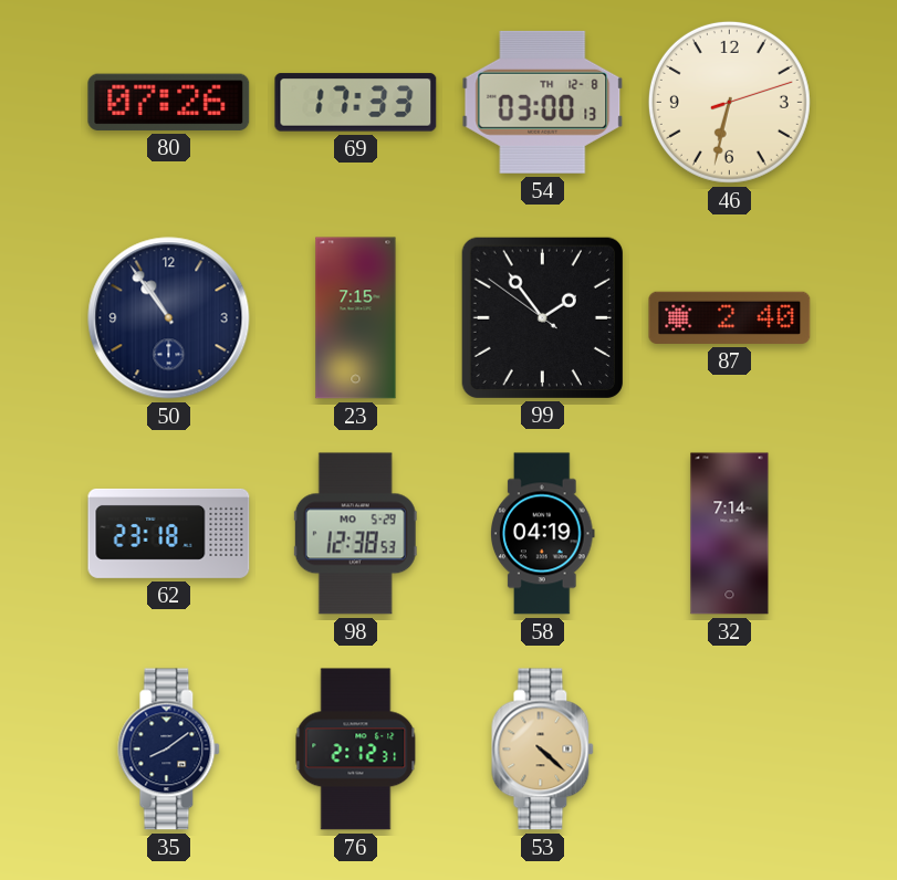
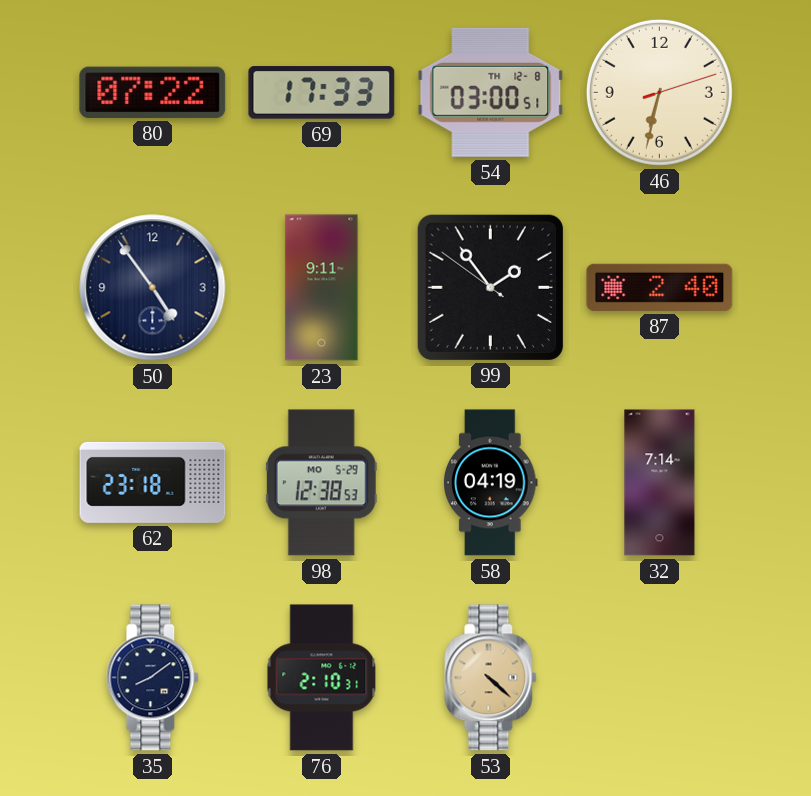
80: 07:26 -> 07:22 (153, 92)
54: 03:00:13 -> 03:00:51 (491, 92)
50: 10:54 -> 4:54 (153, 288)
23: 7:15 -> 9:11 (322, 288)
76: 2:12 -> 2:10 (322, 678)
